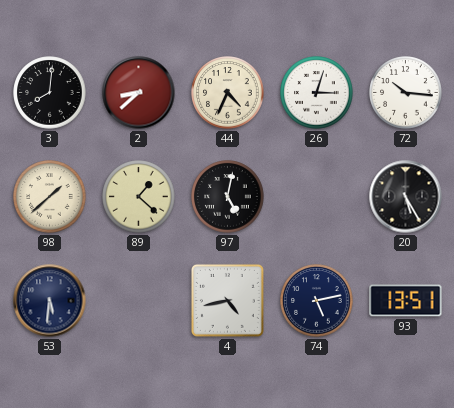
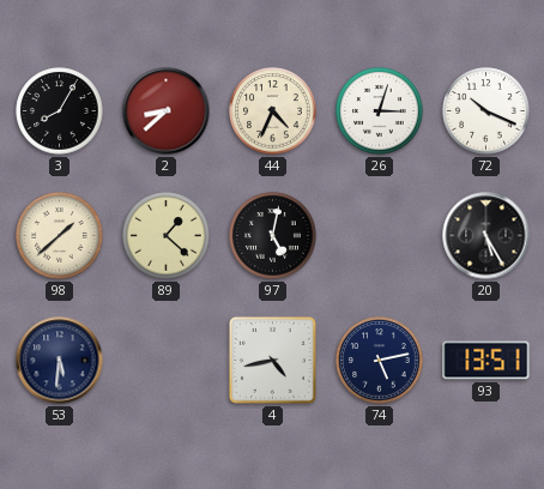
3: 8:01 -> 8:05 (60, 111)
72: 10:16 -> 10:19 (486, 111)
